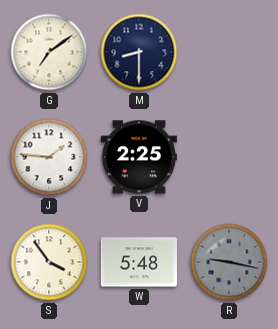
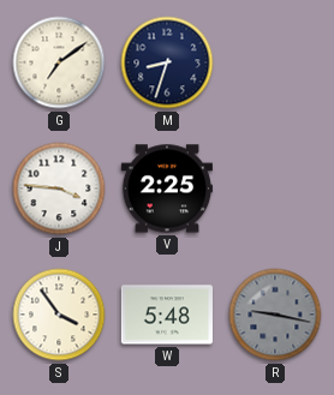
M: 8:30 -> 8:33 (167, 62)
J: 1:46 -> 3:46 (59, 188)
